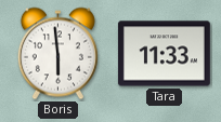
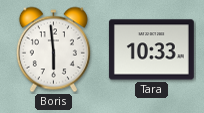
Tara: 11:33 -> 10:33 (151, 50)
